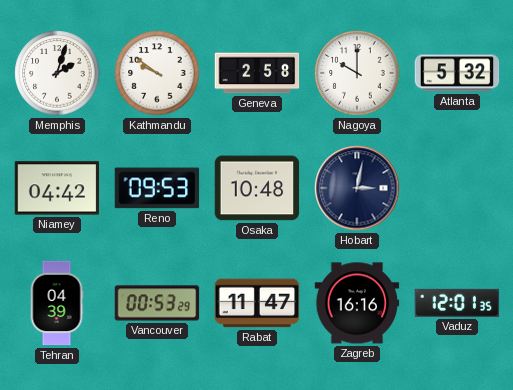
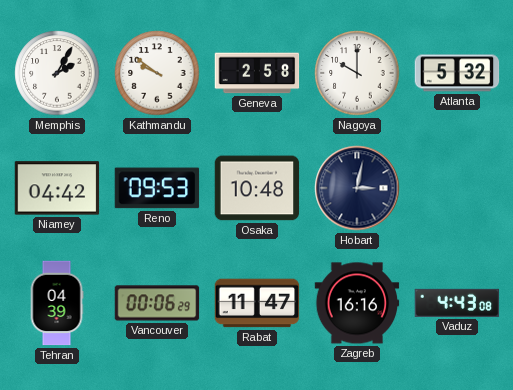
Memphis: 2:03 -> 2:05 (57, 73)
Vancouver: 00:53 -> 00:06 (157, 303)
Vaduz: 12:01 -> 4:43 (457, 303)
